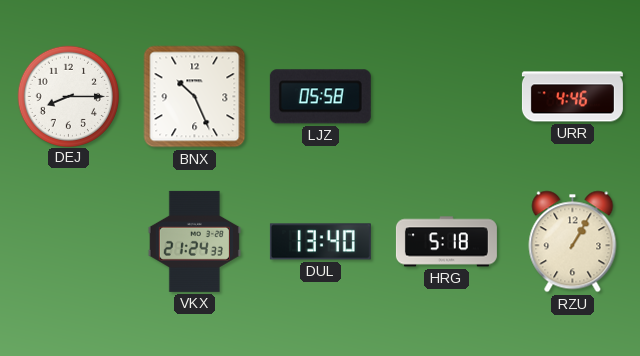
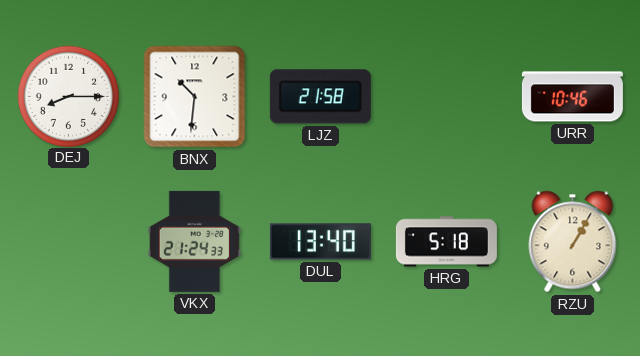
BNX: 10:26 -> 10:31 (195, 97)
LJZ: 05:58 -> 21:58 (320, 97)
URR: 4:46 -> 10:46 (572, 97)
